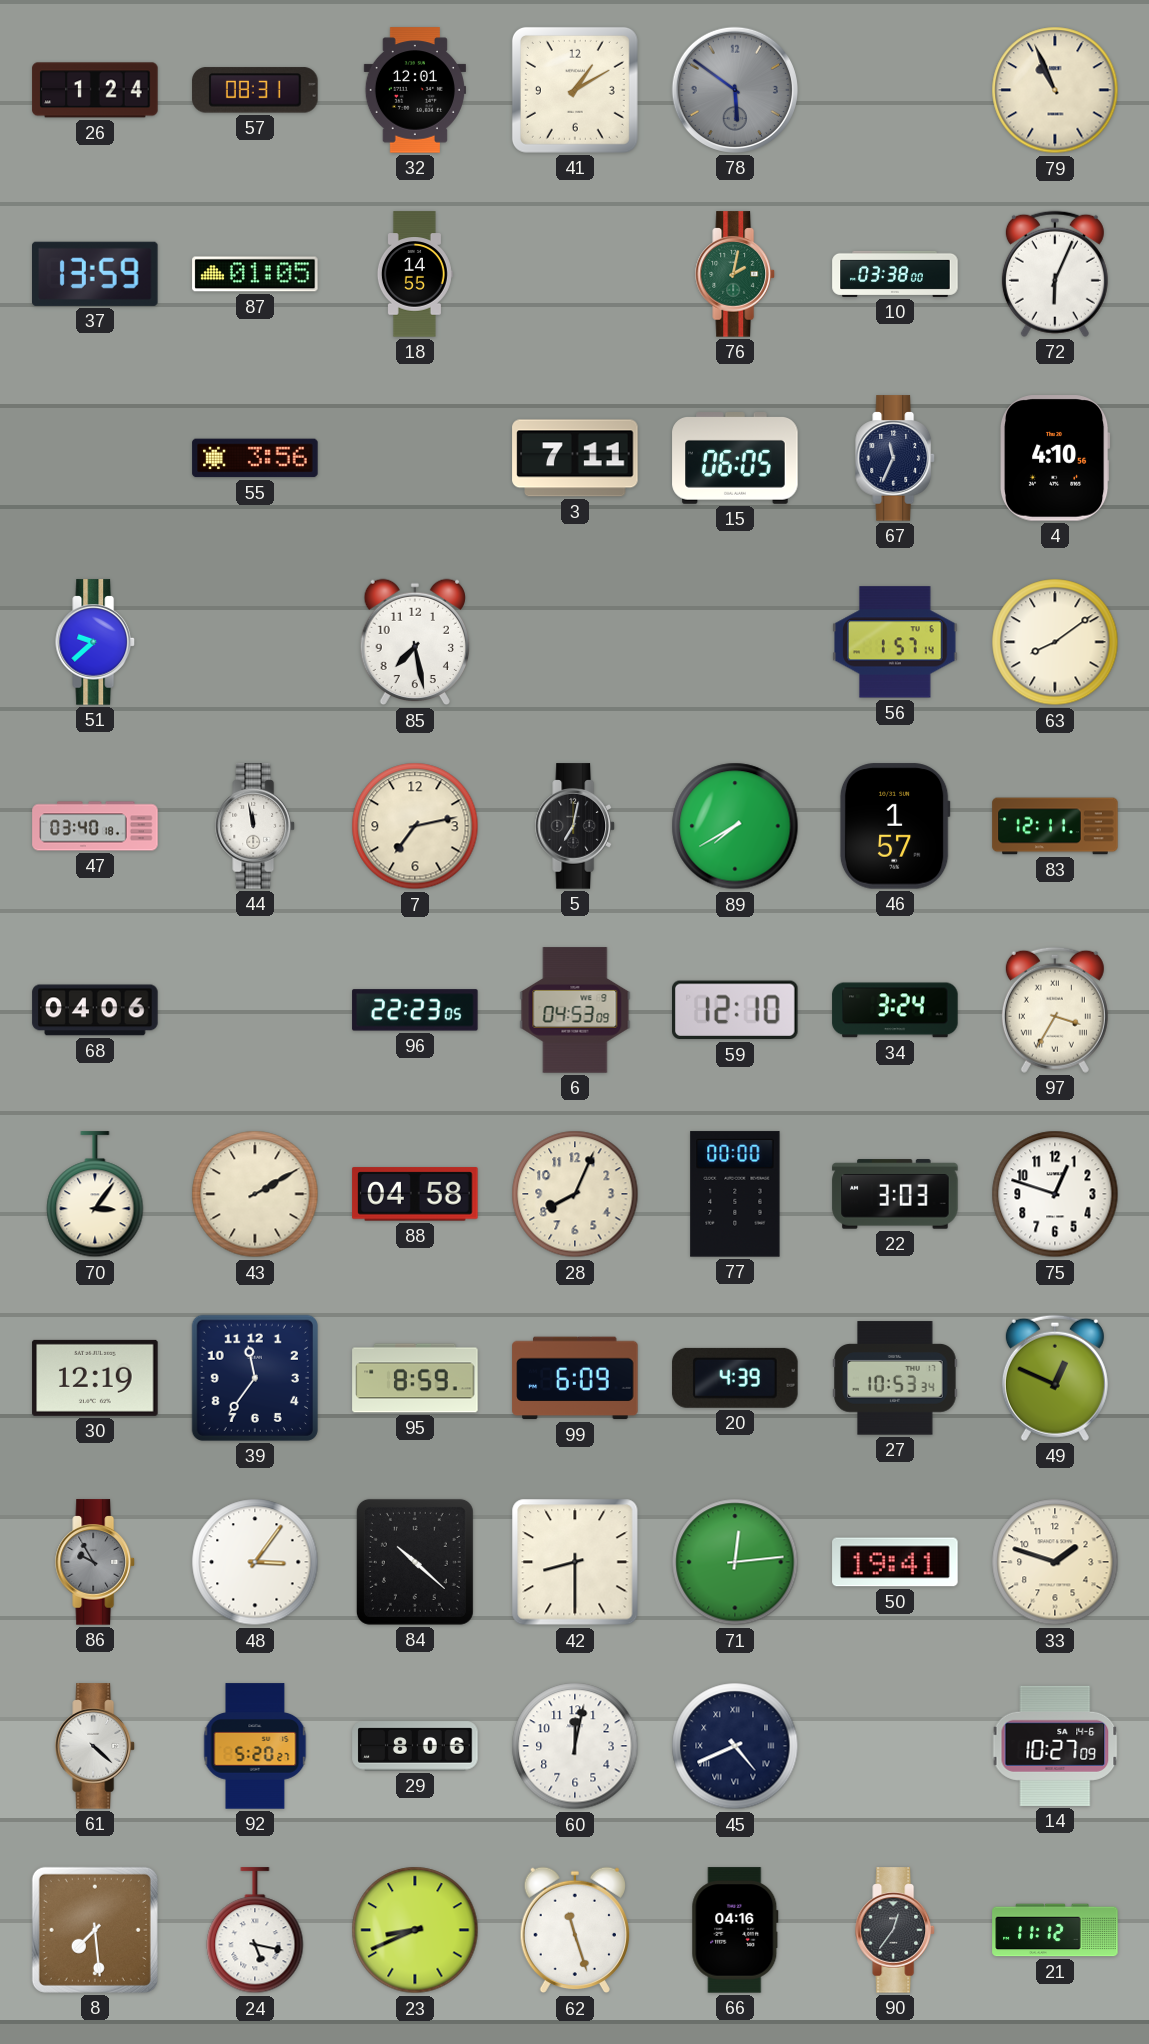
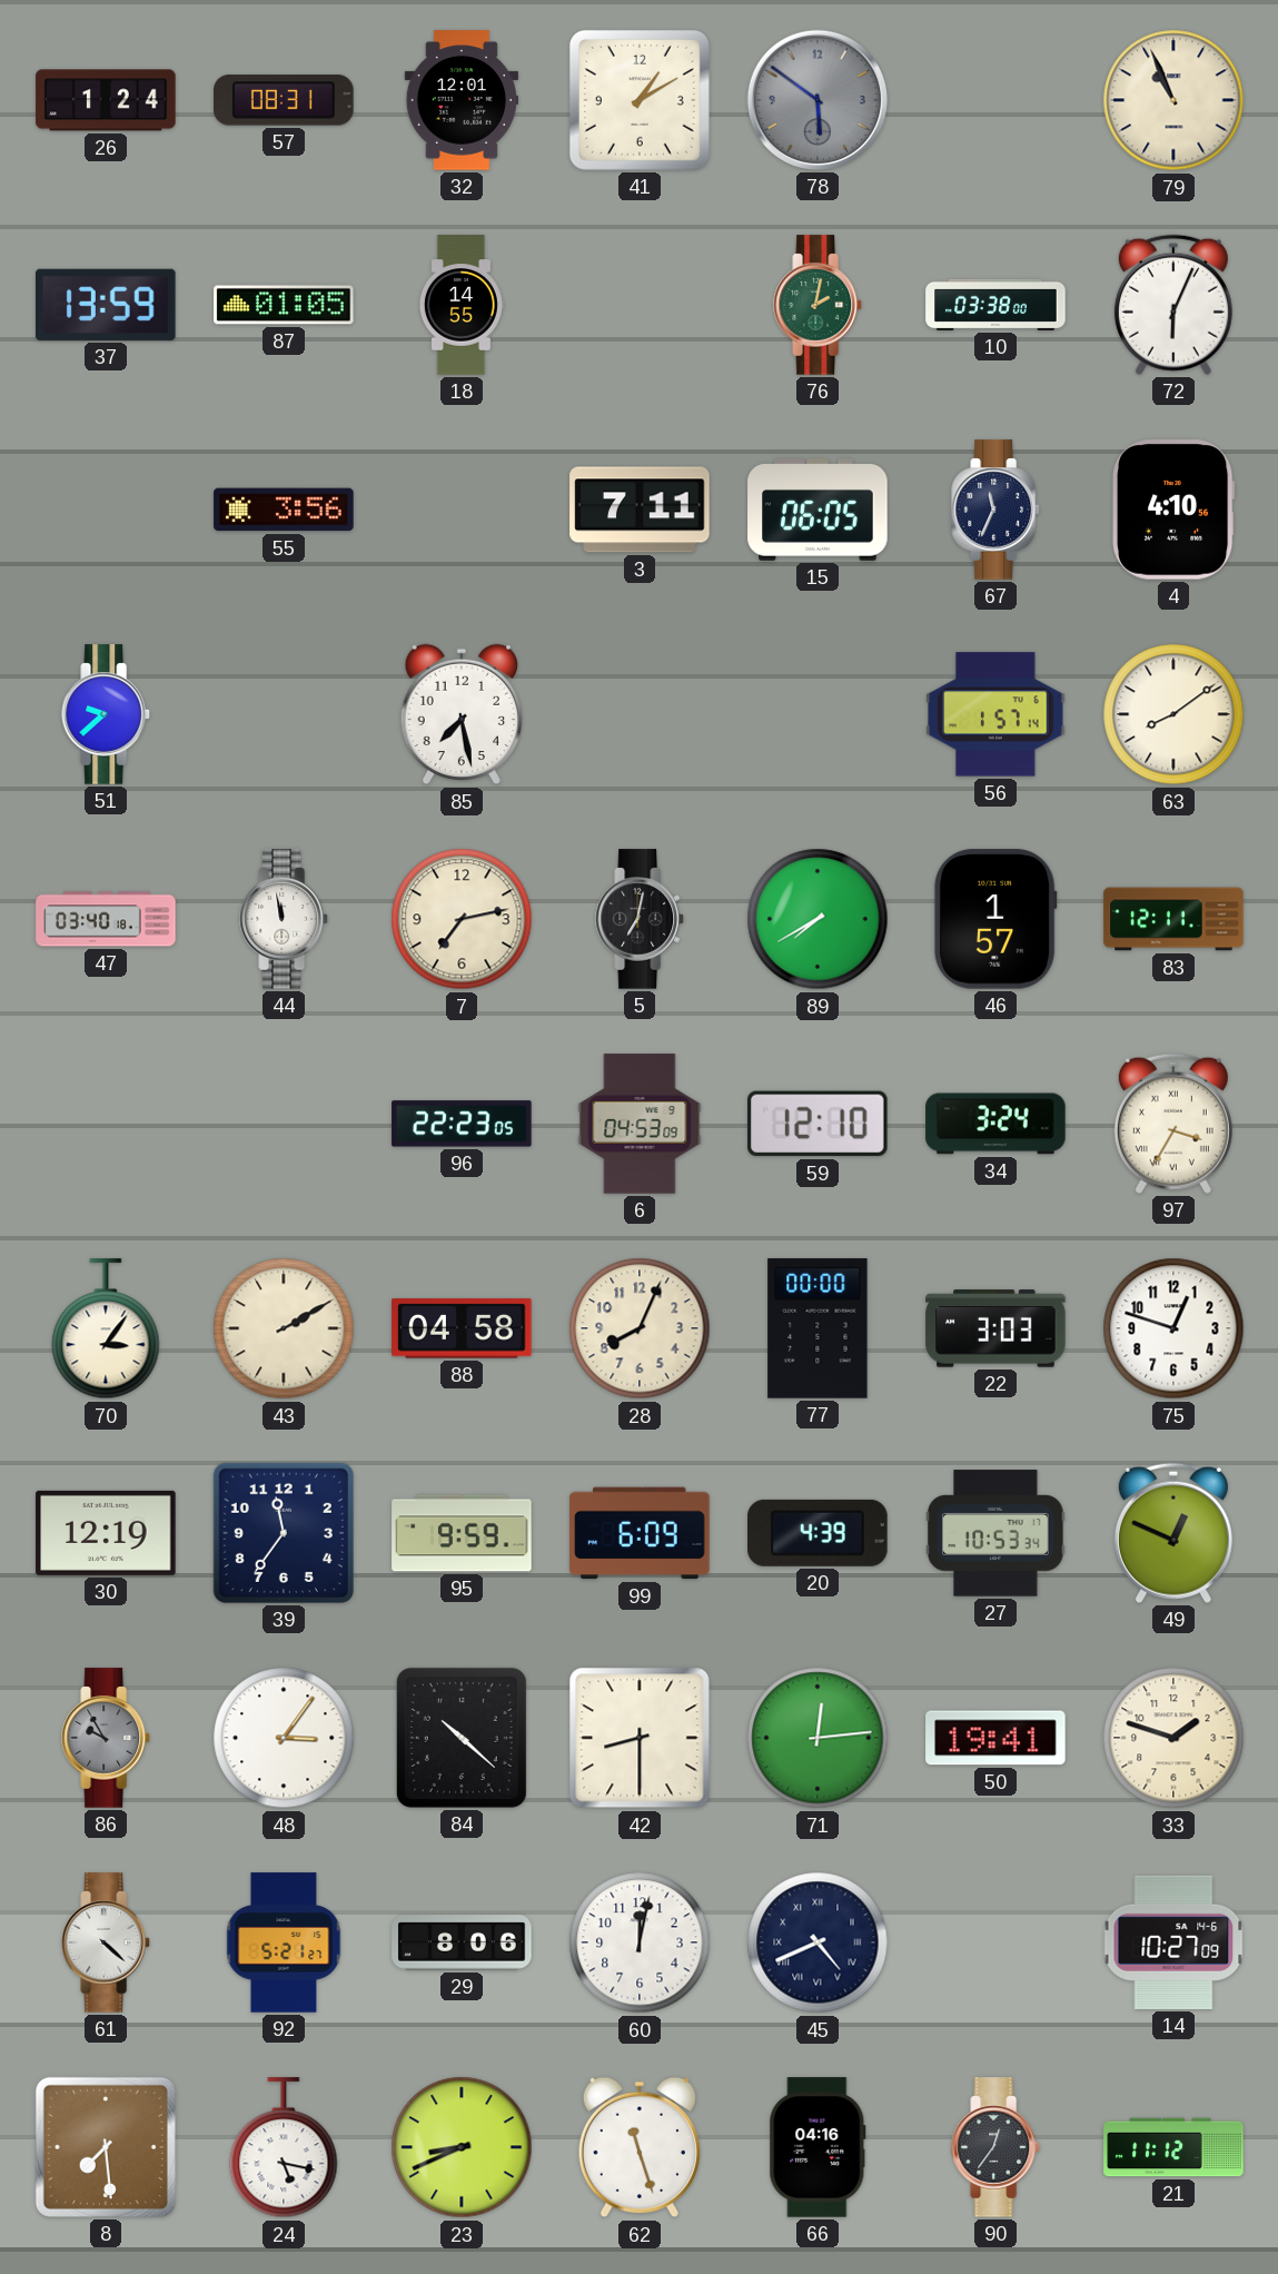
68: 04:06 -> none (95, 1010)
95: 8:59 -> 9:59 (462, 1533)
92: 5:20 -> 5:21 (284, 1942)
